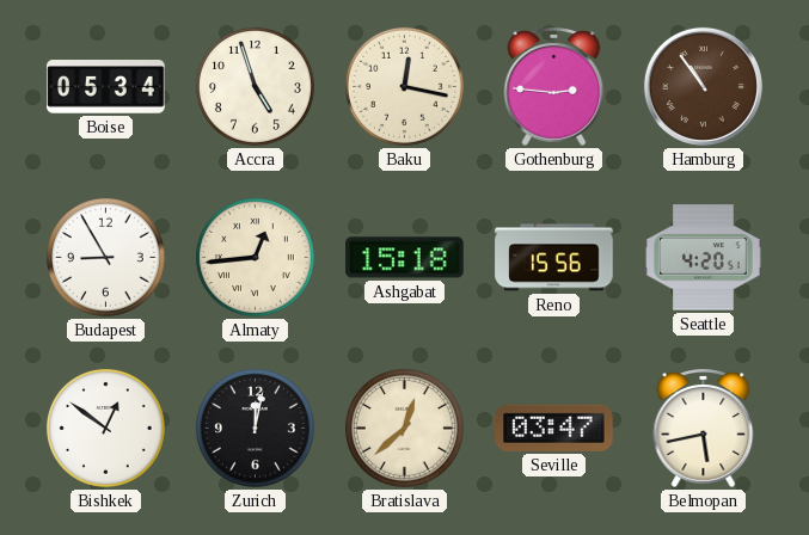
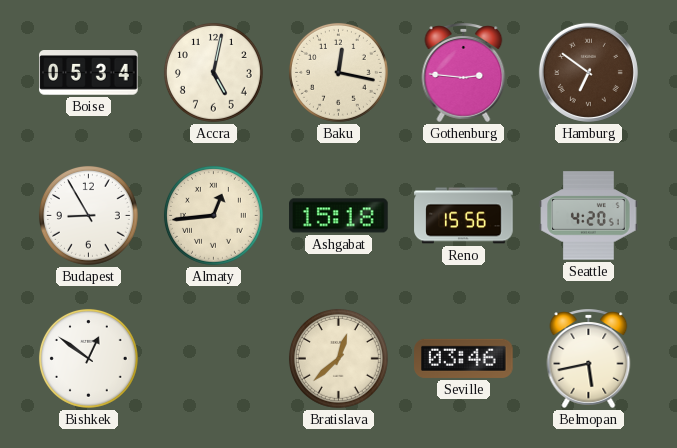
Accra: 4:57 -> 5:02 (213, 72)
Hamburg: 10:54 -> 6:51 (588, 72)
Zurich: 12:02 -> none (255, 428)
Seville: 03:47 -> 03:46 (464, 358)
